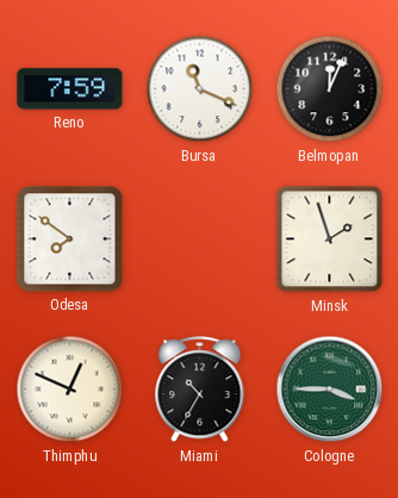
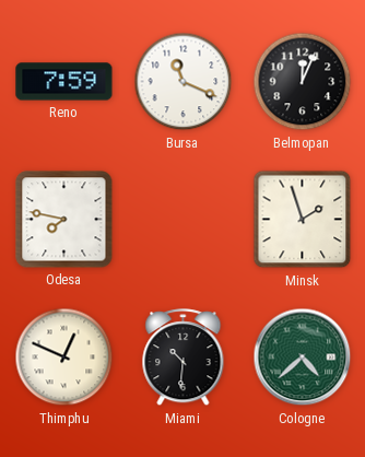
Odesa: 7:51 -> 7:47 (64, 220)
Miami: 10:35 -> 10:31 (184, 358)
Cologne: 3:45 -> 4:38 (303, 358)
